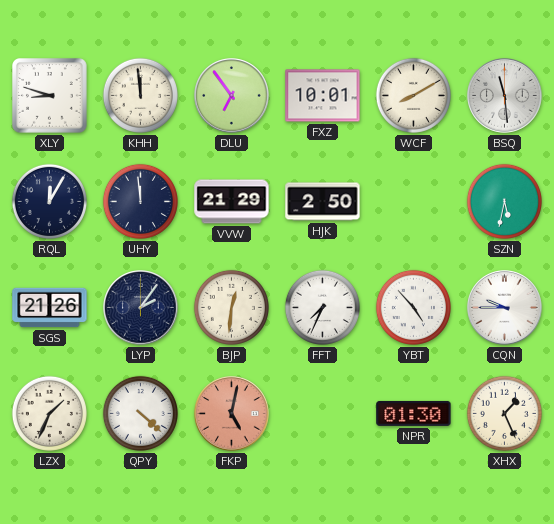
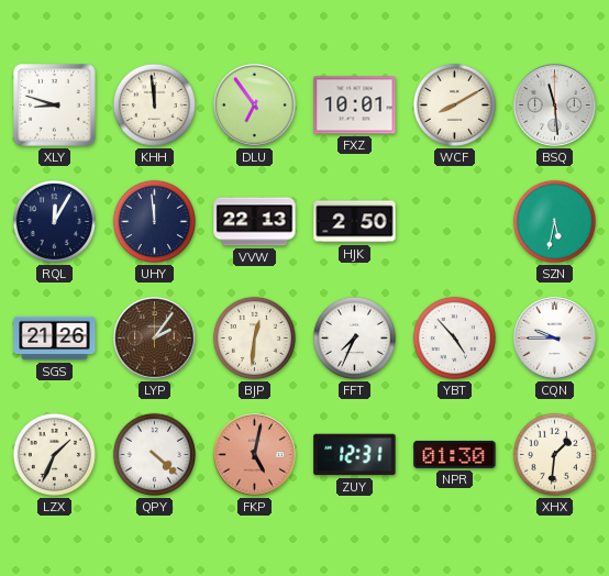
VVW: 21:29 -> 22:13 (255, 222)
LYP dial: navy -> brown (155, 339)
ZUY: none -> 12:31 (355, 455)
XHX: 1:26 -> 1:31 (554, 454)
